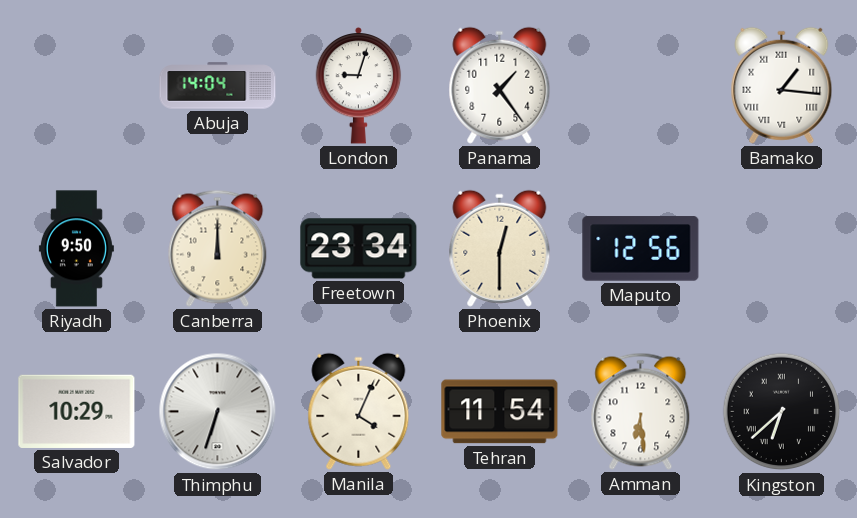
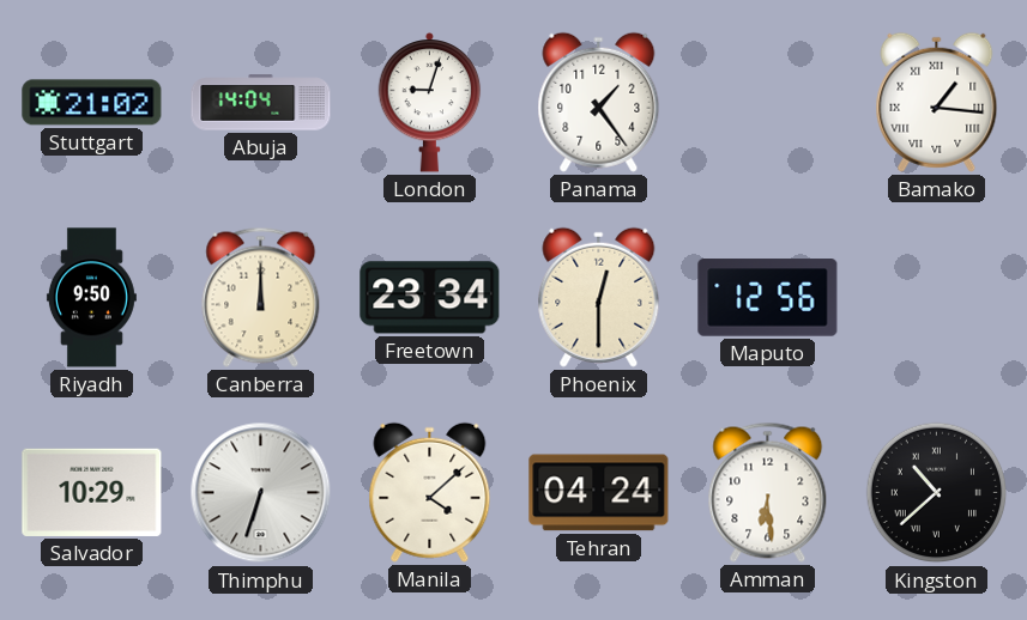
Stuttgart: none -> 21:02 (92, 103)
Manila: 4:04 -> 4:08 (430, 492)
Tehran: 11:54 -> 04:24 (599, 493)
Kingston: 6:38 -> 10:38 (937, 493)
